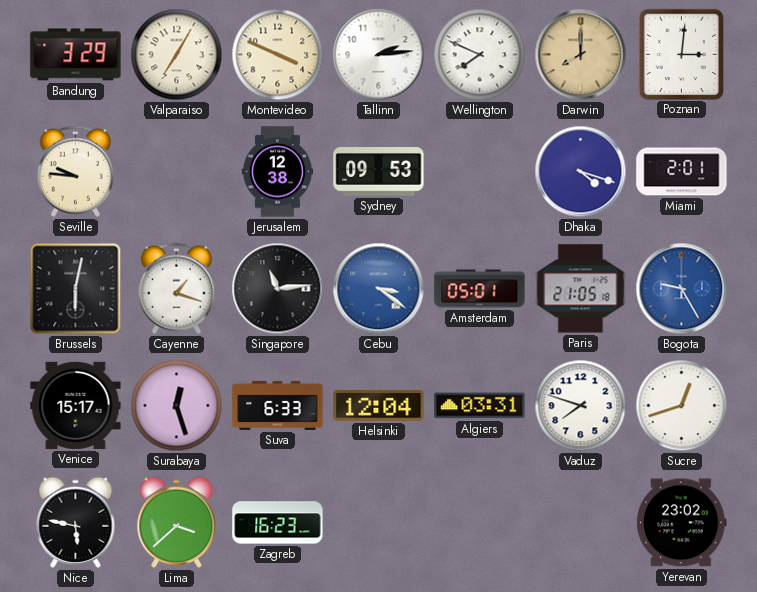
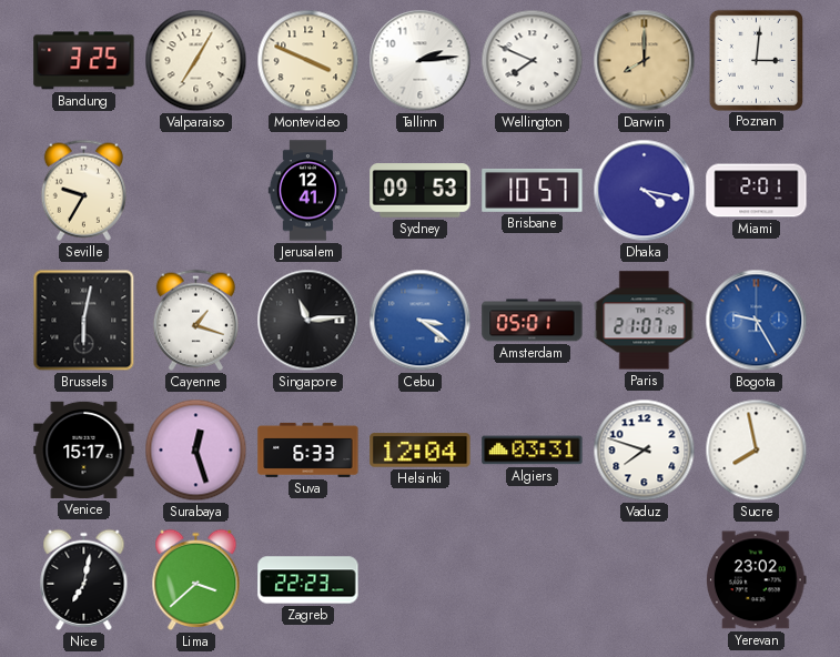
Bandung: 3:29 -> 3:25 (84, 61)
Seville: 9:46 -> 9:35 (83, 190)
Jerusalem: 12:38 -> 12:41 (308, 191)
Brisbane: none -> 10:57 (533, 190)
Dhaka: 4:18 -> 4:17 (645, 191)
Paris: 21:05 -> 21:07 (645, 321)
Sucre: 12:42 -> 7:58 (757, 451)
Nice: 5:47 -> 7:02 (84, 579)
Zagreb: 16:23 -> 22:23 (308, 580)
